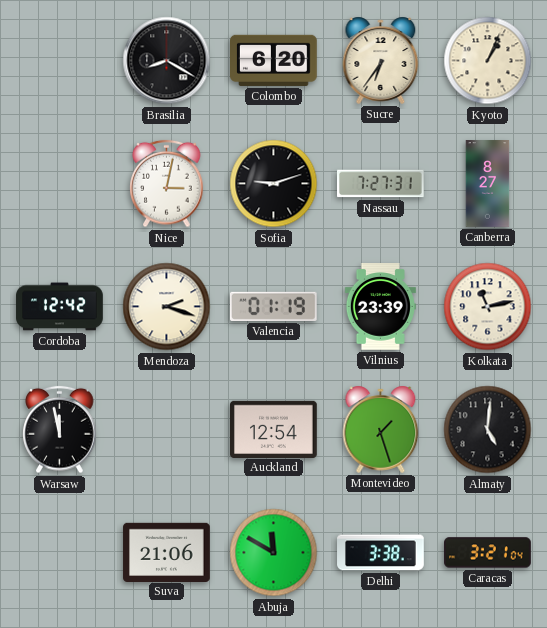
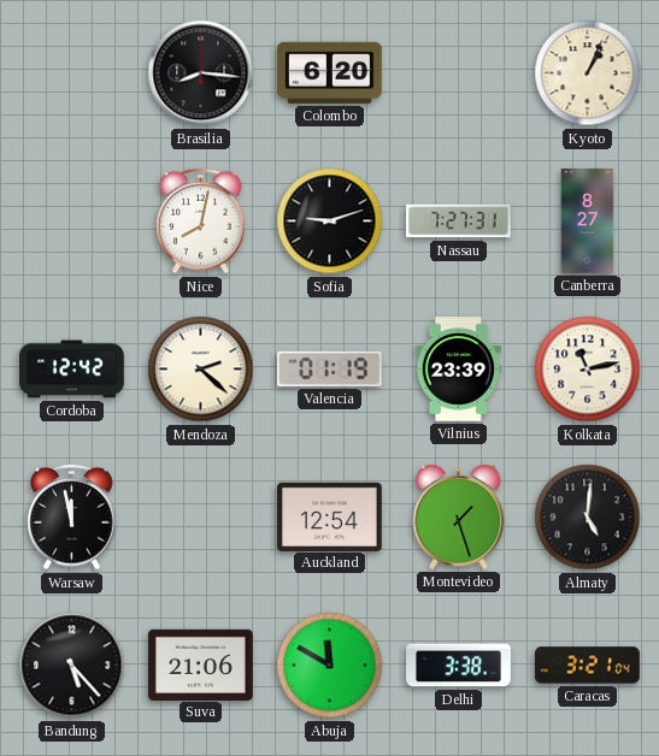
Brasilia: 8:20 -> 8:16 (201, 73)
Sucre: 6:36 -> none (381, 60)
Nice: 3:02 -> 8:02 (201, 222)
Mendoza: 2:18 -> 2:22 (201, 370)
Bandung: none -> 5:23 (72, 666)
